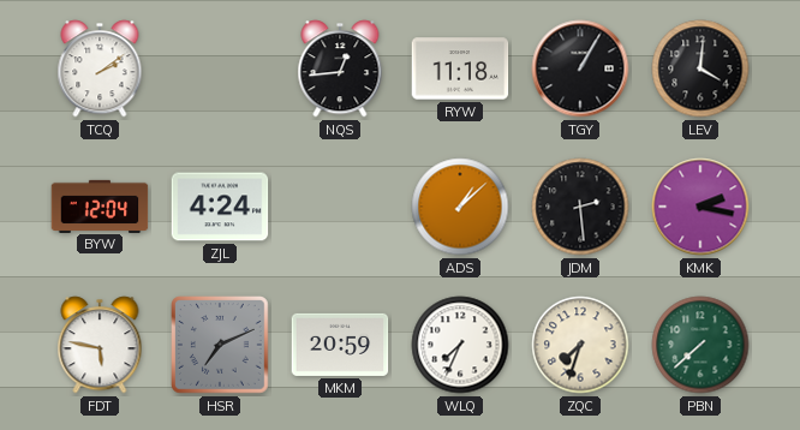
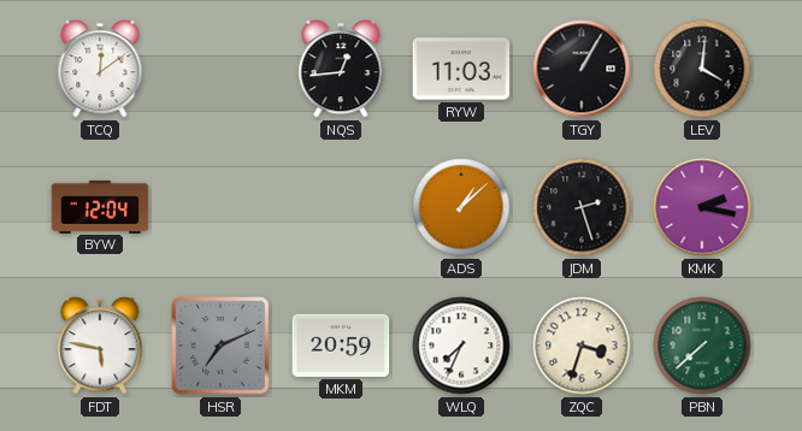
TCQ: 2:09 -> 12:09 (100, 69)
RYW: 11:18 -> 11:03 (461, 69)
ZJL: 4:24 -> none (220, 207)
JDM: 2:29 -> 2:27 (582, 207)
ZQC: 7:33 -> 3:33 (582, 346)
